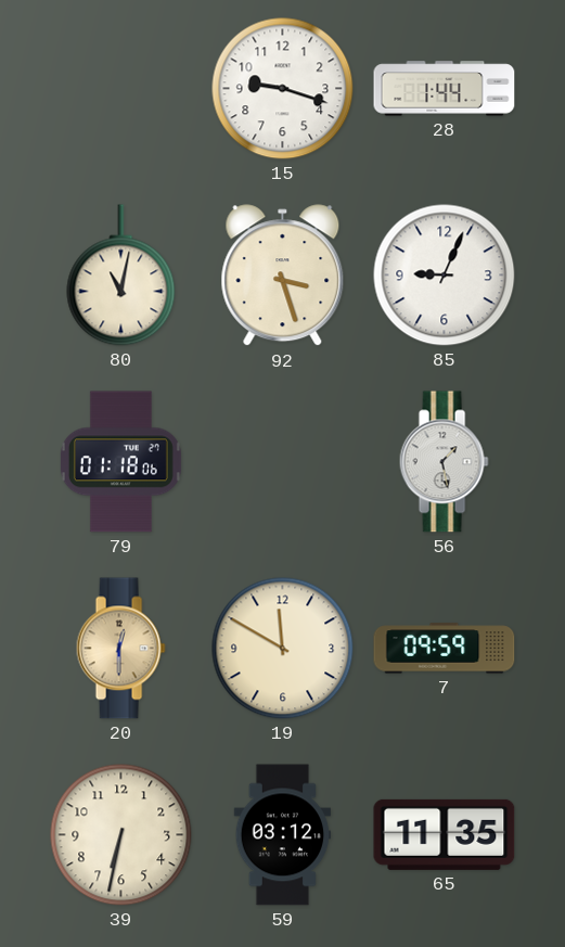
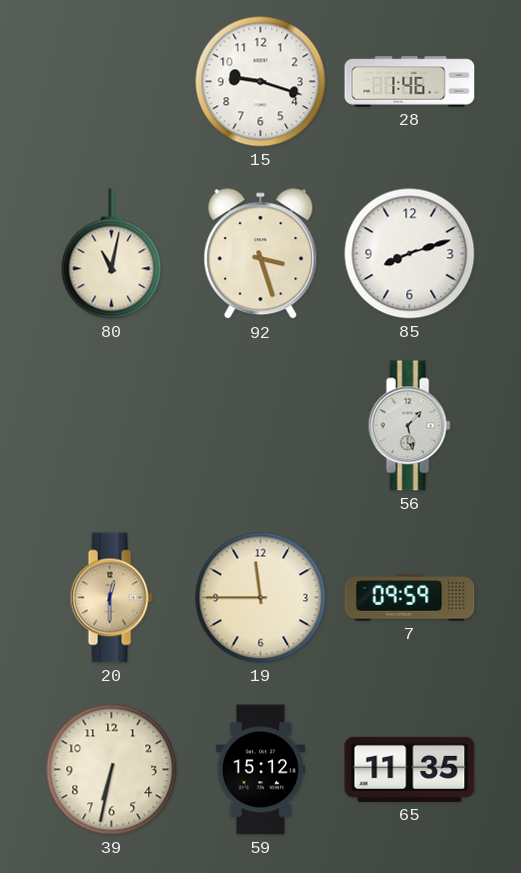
28: 1:44 -> 1:46 (410, 82)
85: 9:04 -> 8:12 (410, 254)
79: 01:18 -> none (120, 462)
19: 11:50 -> 11:45 (261, 598)
59: 03:12 -> 15:12 (261, 770)
